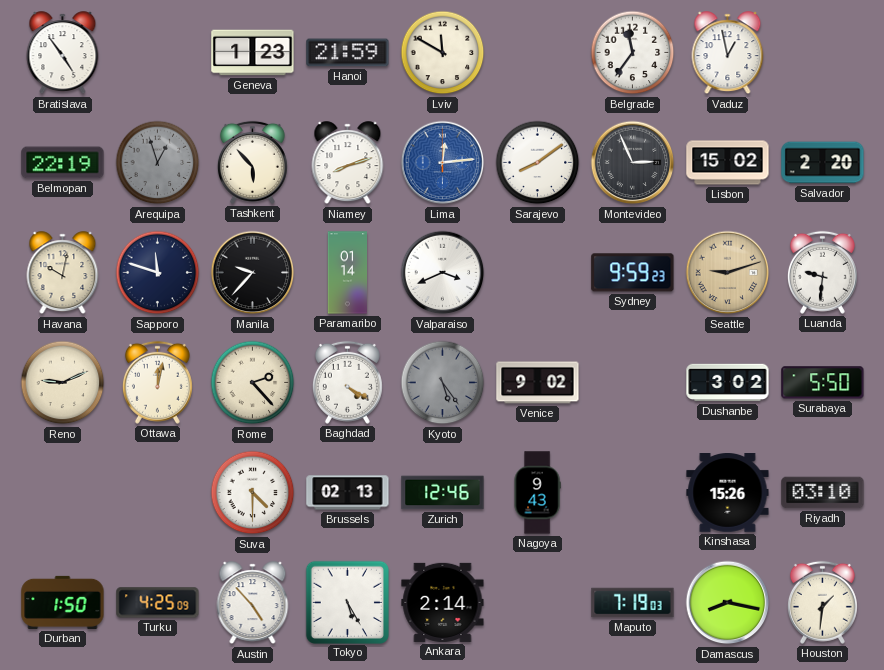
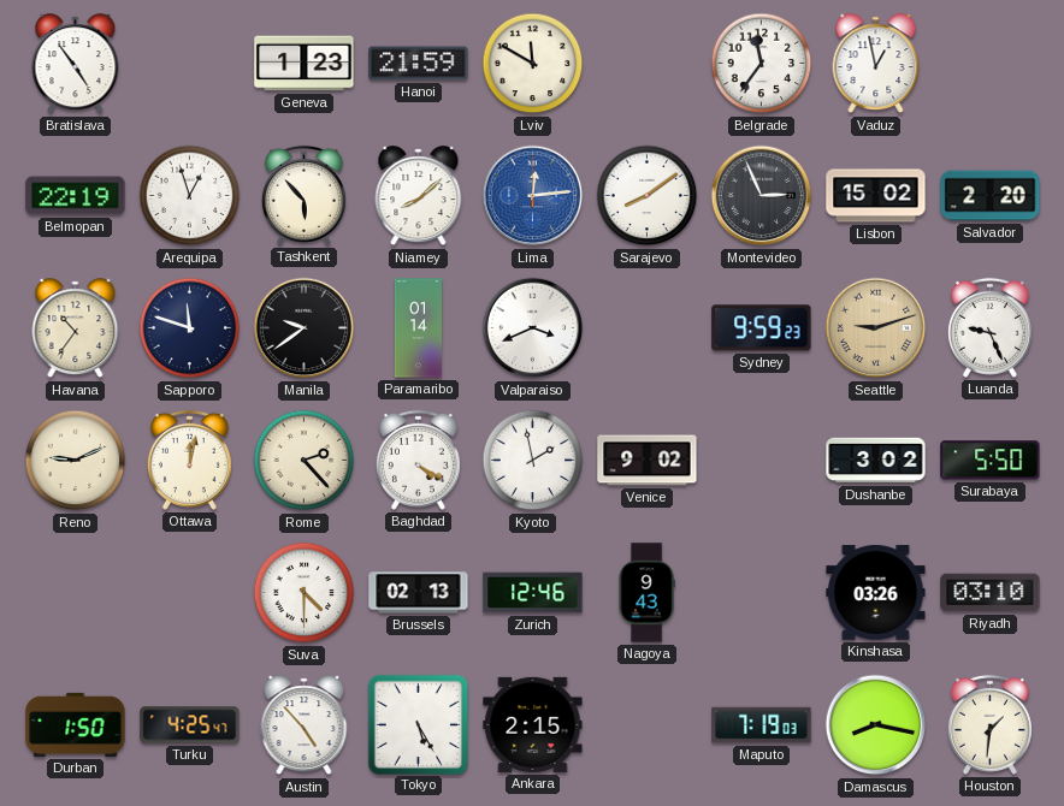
Arequipa dial: grey -> white (190, 196)
Niamey: 8:12 -> 8:08 (419, 196)
Havana: 10:02 -> 10:36 (76, 328)
Manila: 9:37 -> 9:39 (305, 328)
Luanda: 9:31 -> 9:26 (989, 327)
Kyoto: 5:24 -> 1:58 (533, 461)
Kyoto dial: grey -> white (533, 461)
Kinshasa: 15:26 -> 03:26 (876, 593)
Turku: 4:25:09 -> 4:25:47 (190, 725)
Ankara: 2:14 -> 2:15 (533, 724)
